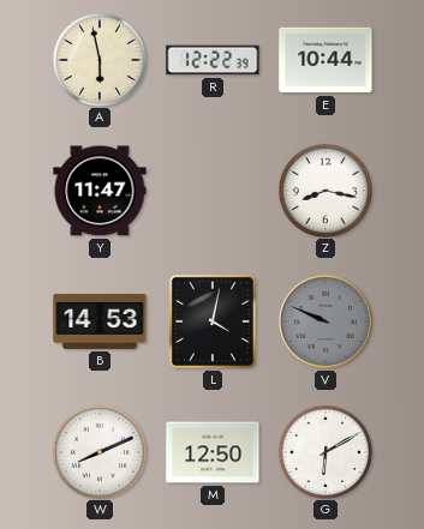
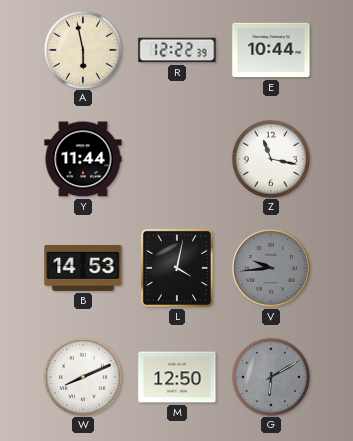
Y: 11:47 -> 11:44 (83, 159)
Z: 8:17 -> 11:17 (270, 158)
V: 9:49 -> 9:44 (271, 268)
G dial: white -> grey (270, 376)
